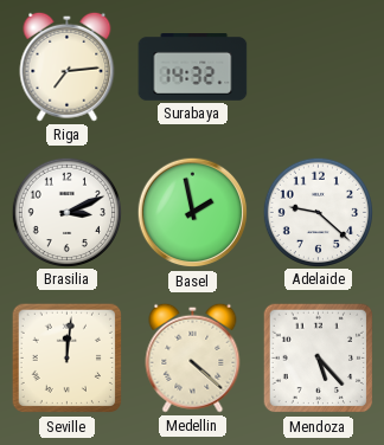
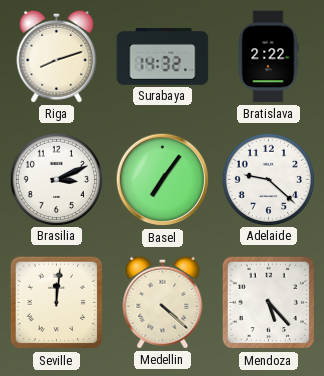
Riga: 7:14 -> 8:12 (57, 56)
Bratislava: none -> 2:22 (268, 57)
Basel: 1:58 -> 7:06 (163, 180)
